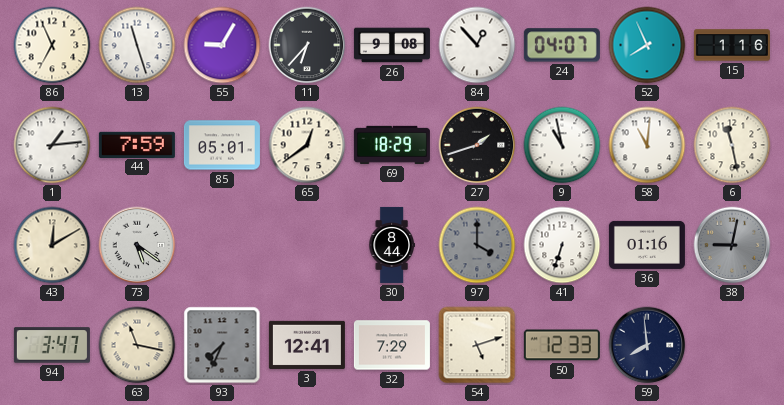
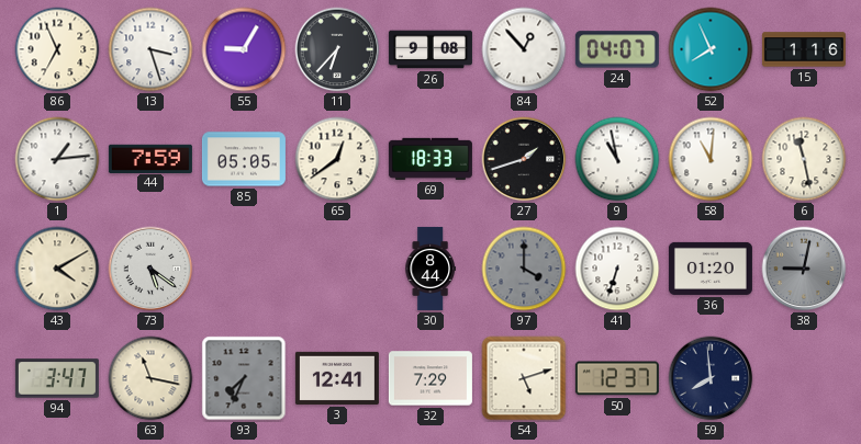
13: 11:27 -> 3:27 (150, 49)
85: 05:01 -> 05:05 (244, 159)
69: 18:29 -> 18:33 (431, 159)
43: 12:10 -> 4:10 (57, 269)
36: 01:16 -> 01:20 (711, 269)
50: 12:33 -> 12:37 (617, 378)
